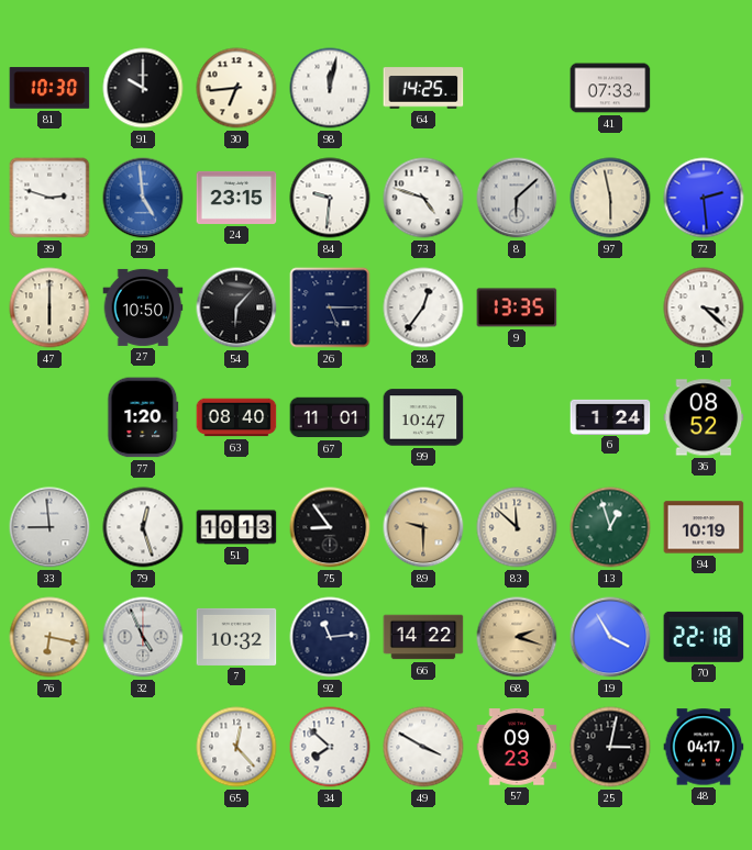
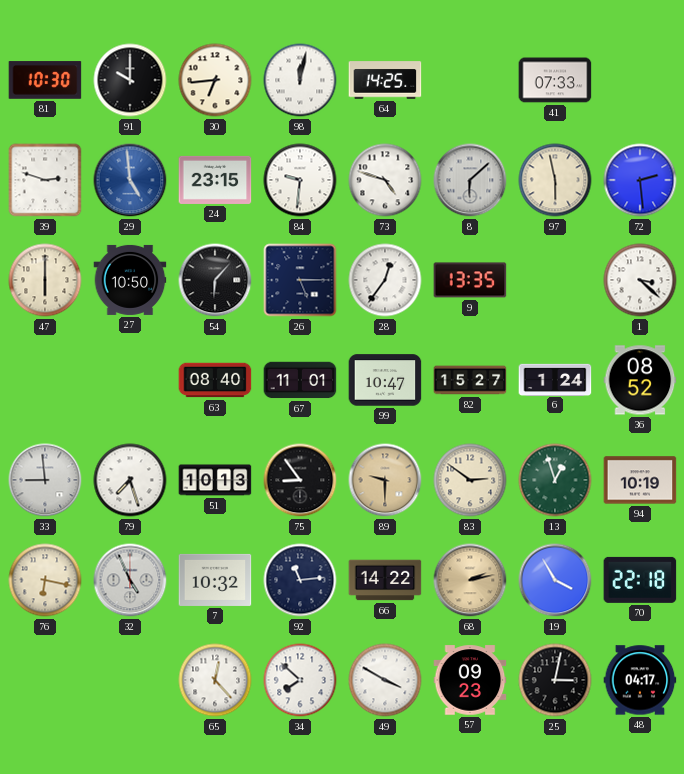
77: 1:20 -> none (143, 417)
82: none -> 15:27 (470, 380)
79: 12:27 -> 7:27 (130, 480)
83: 11:52 -> 2:51 (470, 480)
68: 2:18 -> 2:13 (470, 580)
